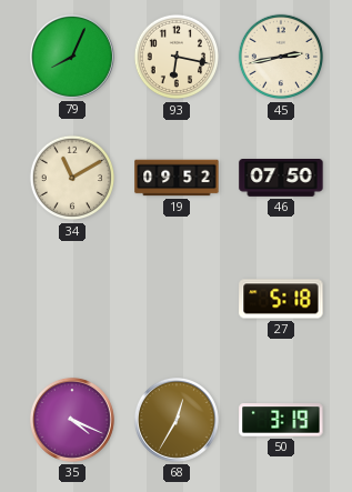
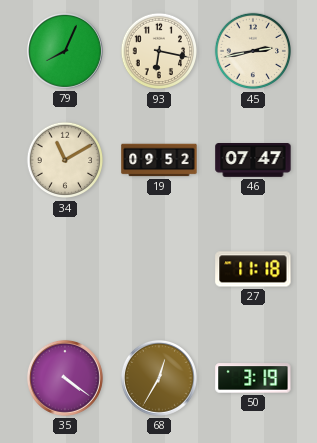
46: 07:50 -> 07:47 (253, 161)
27: 5:18 -> 11:18 (253, 269)
35: 4:19 -> 4:21 (65, 378)
